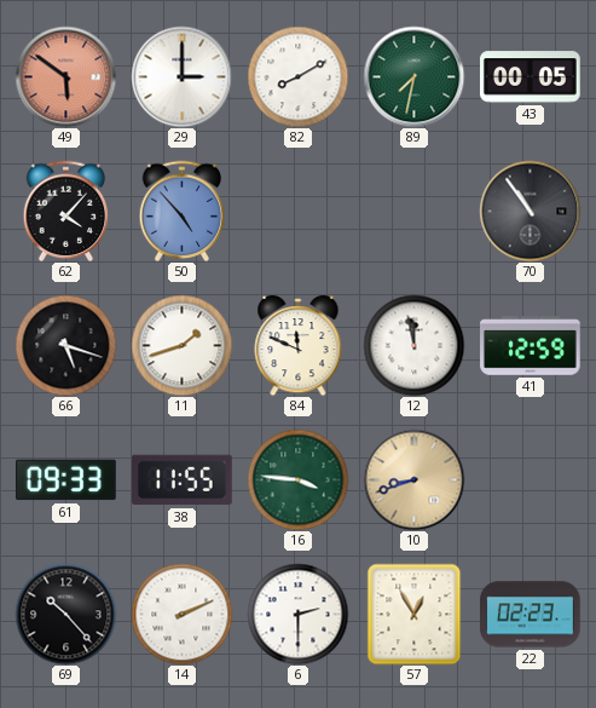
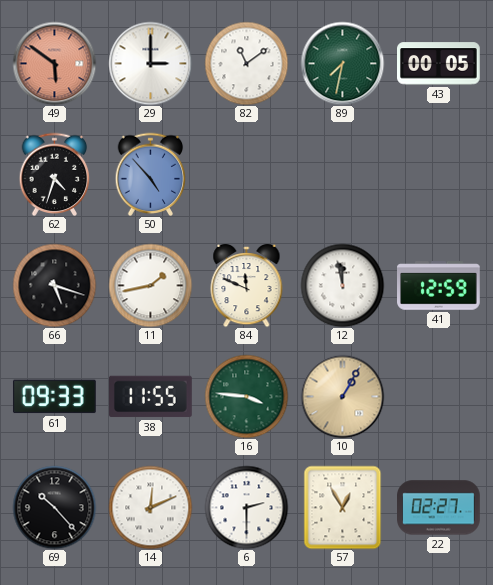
82: 8:10 -> 11:09 (246, 63)
62: 4:07 -> 4:33 (55, 174)
70: 10:54 -> none (530, 211)
11: 1:42 -> 1:43 (150, 285)
10: 8:42 -> 1:05 (342, 396)
14: 2:11 -> 12:11 (150, 507)
22: 02:23 -> 02:27 (439, 508)
